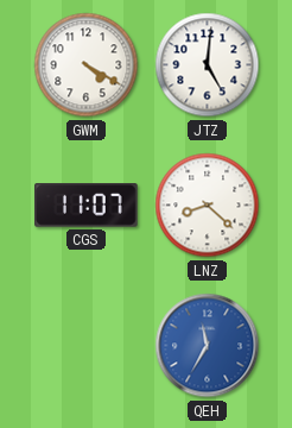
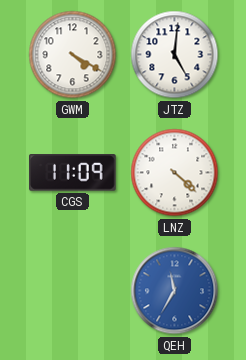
CGS: 11:07 -> 11:09 (73, 173)
LNZ: 8:22 -> 4:22 (175, 173)
